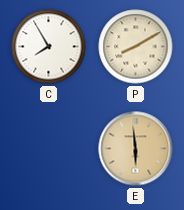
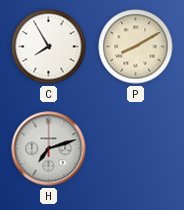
H: none -> 7:12 (49, 149)
E: 5:59 -> none (136, 149)
